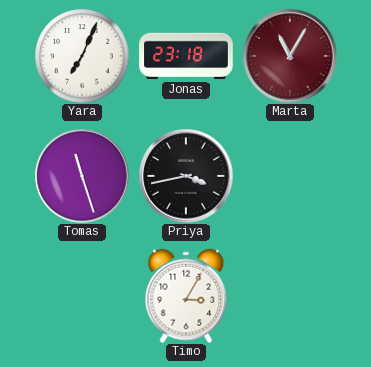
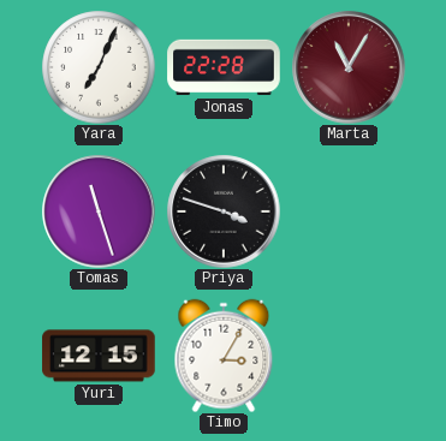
Jonas: 23:18 -> 22:28 (224, 67)
Priya: 3:43 -> 3:48 (224, 211)
Yuri: none -> 12:15 (99, 356)
